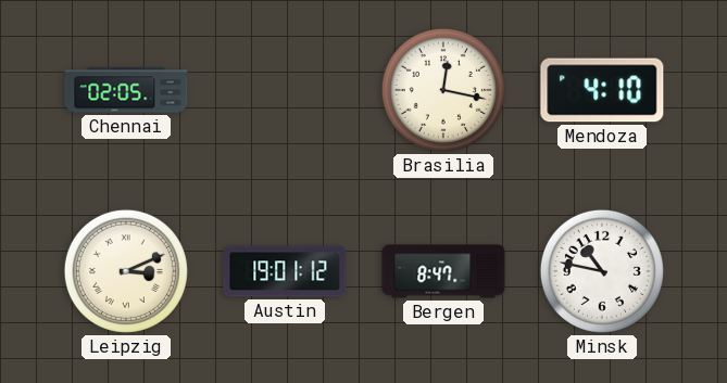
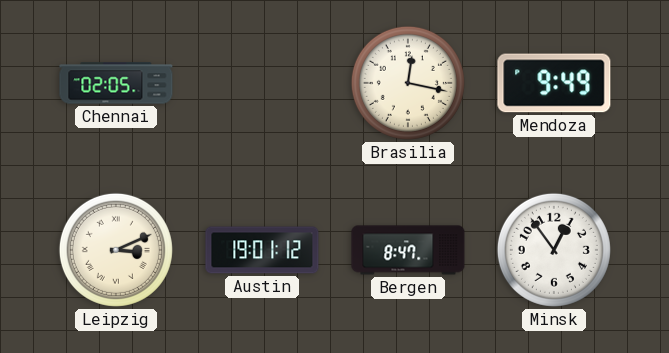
Mendoza: 4:10 -> 9:49 (554, 83)
Minsk: 10:47 -> 12:54 (554, 250)
